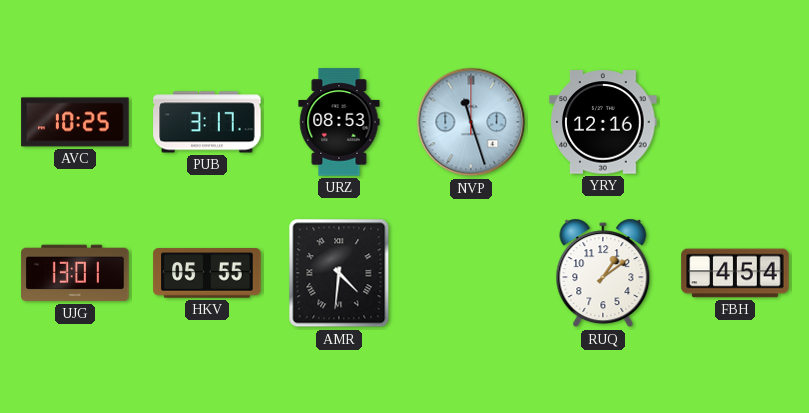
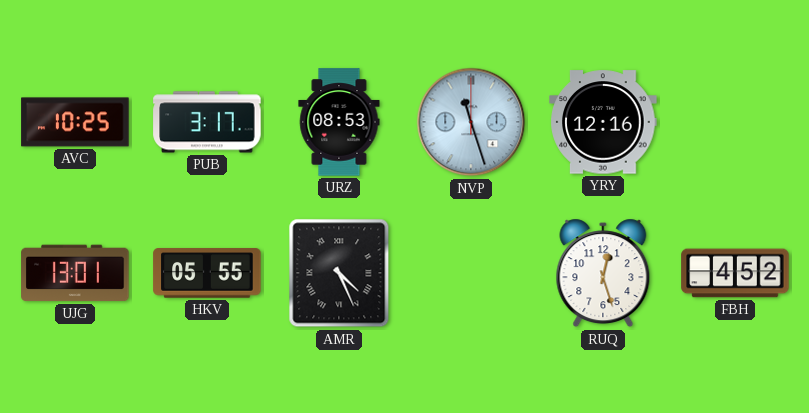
AMR: 4:31 -> 4:26 (339, 273)
RUQ: 1:09 -> 12:27 (603, 273)
FBH: 4:54 -> 4:52 (735, 273)
